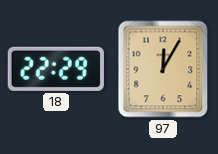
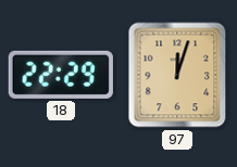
97: 12:05 -> 12:03 (177, 75)
